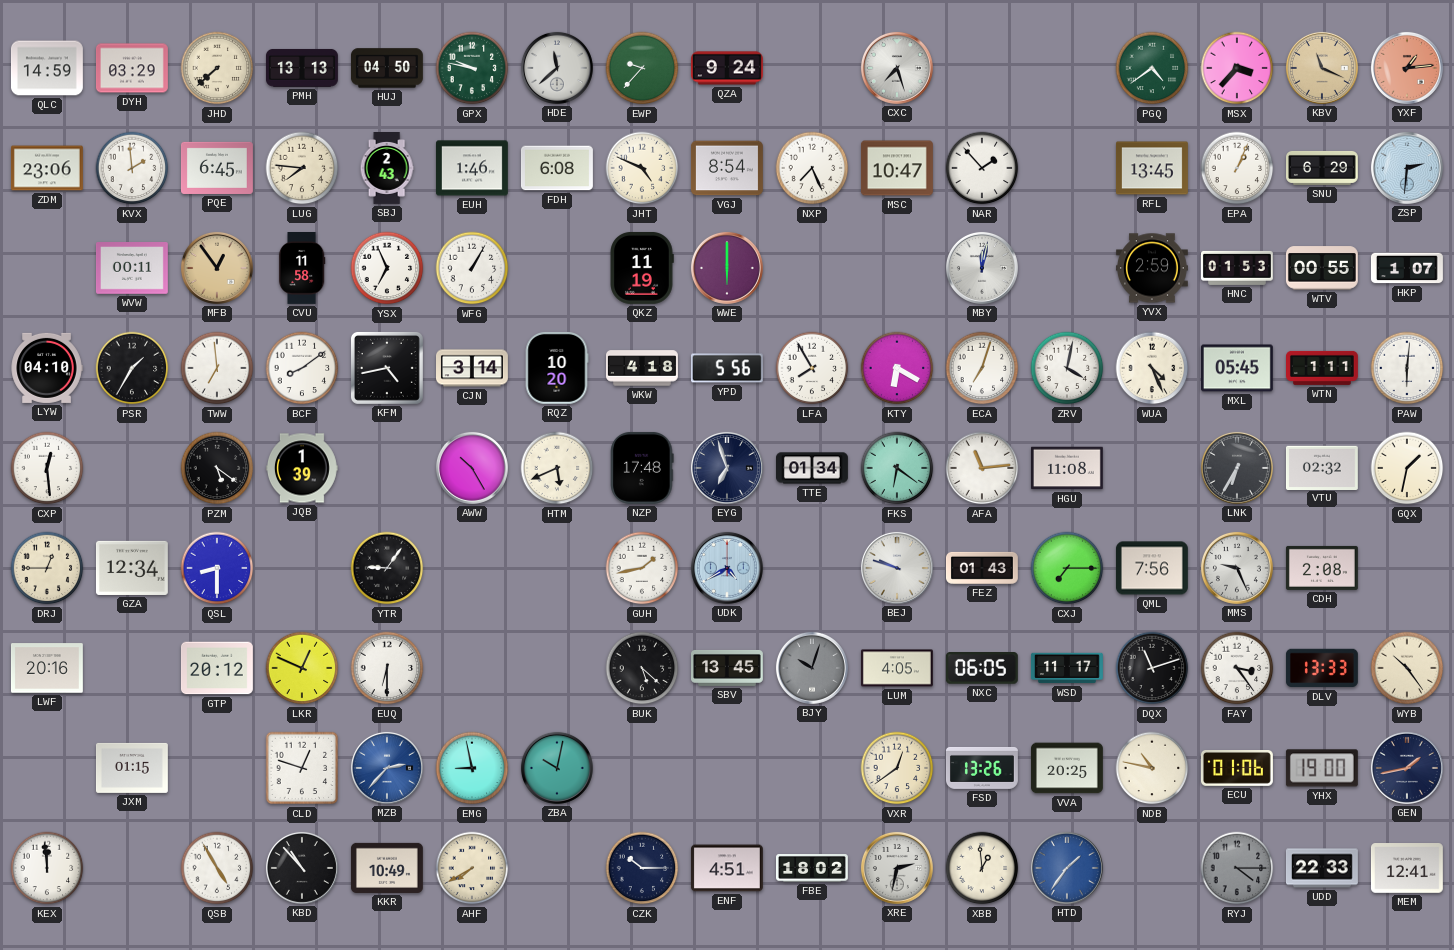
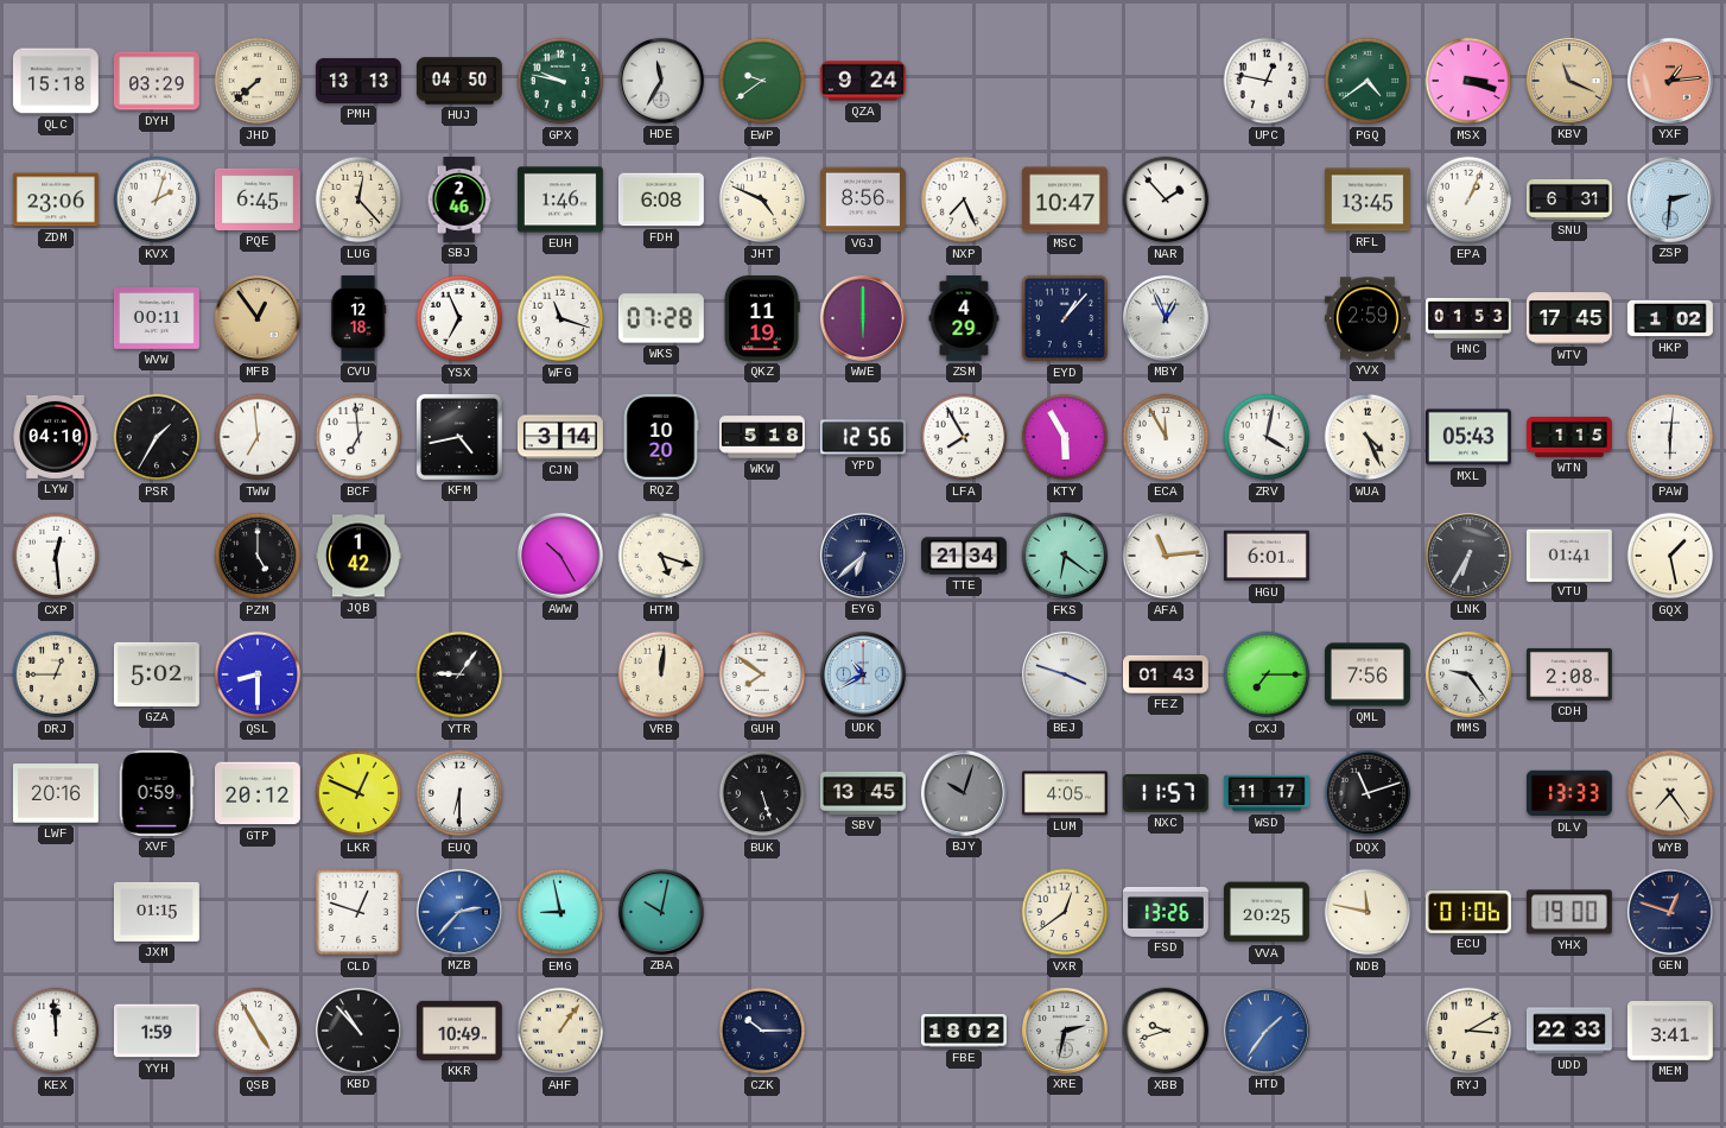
QLC: 14:59 -> 15:18 (56, 81)
HDE: 11:38 -> 11:35 (661, 81)
EWP: 9:37 -> 9:39 (762, 81)
CXC: 7:27 -> none (897, 68)
UPC: none -> 12:47 (1267, 81)
MSX: 3:37 -> 3:18 (1468, 81)
KVX: 1:59 -> 2:03 (157, 199)
LUG: 7:46 -> 12:23 (358, 199)
SBJ: 2:43 -> 2:46 (459, 201)
VGJ: 8:54 -> 8:56 (863, 199)
SNU: 6:29 -> 6:31 (1570, 199)
CVU: 11:58 -> 12:18 (358, 319)
WFG: 1:05 -> 11:18 (560, 318)
WKS: none -> 07:28 (661, 318)
ZSM: none -> 4:29 (964, 318)
EYD: none -> 1:07 (1065, 318)
MBY: 12:02 -> 12:56 (1166, 318)
WTV: 00:55 -> 17:45 (1569, 318)
HKP: 1:07 -> 1:02 (1670, 318)
BCF: 8:09 -> 6:59 (358, 437)
WKW: 4:18 -> 5:18 (763, 437)
YPD: 5:56 -> 12:56 (863, 437)
KTY: 6:20 -> 5:55 (1065, 437)
ECA: 7:03 -> 11:55 (1166, 437)
MXL: 05:45 -> 05:43 (1468, 437)
WTN: 1:11 -> 1:15 (1570, 437)
PZM: 5:21 -> 5:00 (258, 556)
JQB: 1:39 -> 1:42 (358, 556)
HTM: 5:41 -> 5:18 (661, 556)
NZP: 17:48 -> none (642, 468)
EYG: 6:57 -> 6:38 (863, 556)
TTE: 01:34 -> 21:34 (965, 556)
HGU: 11:08 -> 6:01 (1267, 556)
VTU: 02:32 -> 01:41 (1569, 555)
GQX: 1:32 -> 1:28 (1670, 556)
GZA: 12:34 -> 5:02 (157, 674)
VRB: none -> 12:01 (661, 674)
GUH: 1:43 -> 7:51 (762, 674)
UDK: 4:40 -> 10:40 (863, 674)
BEJ: 9:48 -> 3:48 (1065, 674)
MMS: 9:26 -> 9:24 (1468, 674)
XVF: none -> 0:59 (157, 793)
BUK: 5:22 -> 5:27 (762, 793)
NXC: 06:05 -> 11:57 (1166, 794)
FAY: 3:24 -> none (1237, 668)
WYB: 10:24 -> 7:24 (1670, 793)
NDB: 10:47 -> 11:47 (1368, 912)
GEN: 1:43 -> 12:48 (1670, 912)
YYH: none -> 1:59 (157, 1031)
AHF: 7:40 -> 1:06 (560, 1031)
ENF: 4:51 -> none (727, 868)
XBB: 12:59 -> 9:42 (1166, 1031)
RYJ: 4:15 -> 3:10 (1468, 1031)
RYJ dial: grey -> cream (1468, 1031)
MEM: 12:41 -> 3:41 (1670, 1032)
